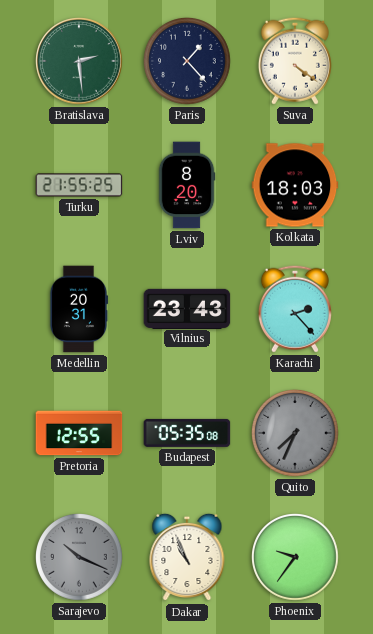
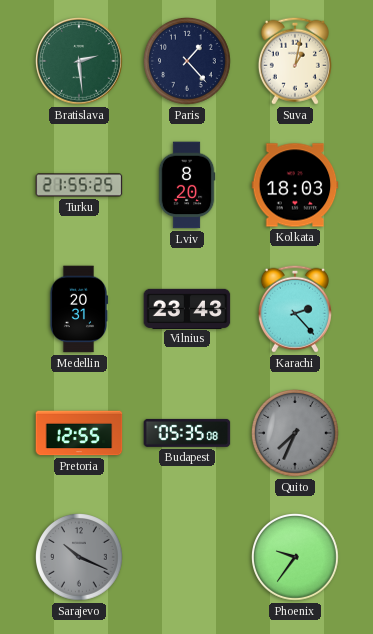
Suva: 4:21 -> 1:02 (295, 61)
Dakar: 10:56 -> none (187, 557)
